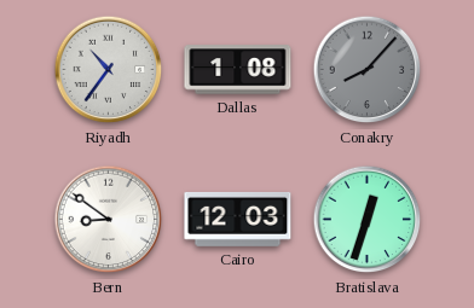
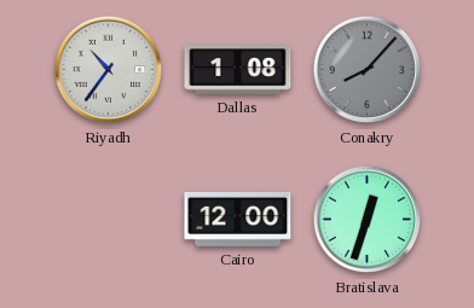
Bern: 8:51 -> none (109, 220)
Cairo: 12:03 -> 12:00 (238, 219)
